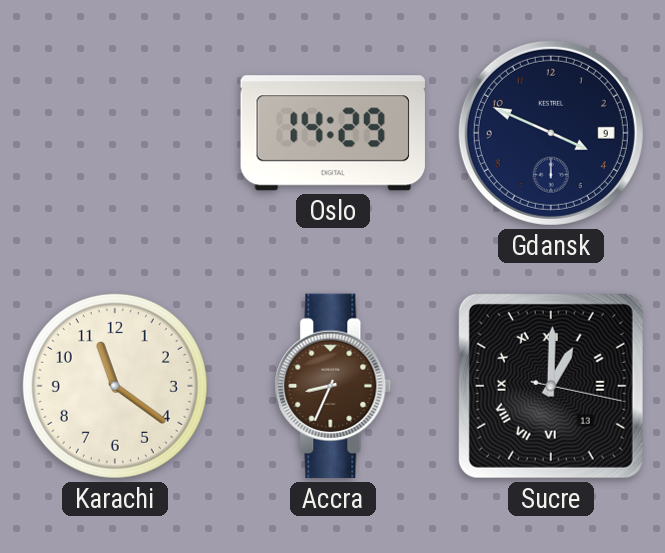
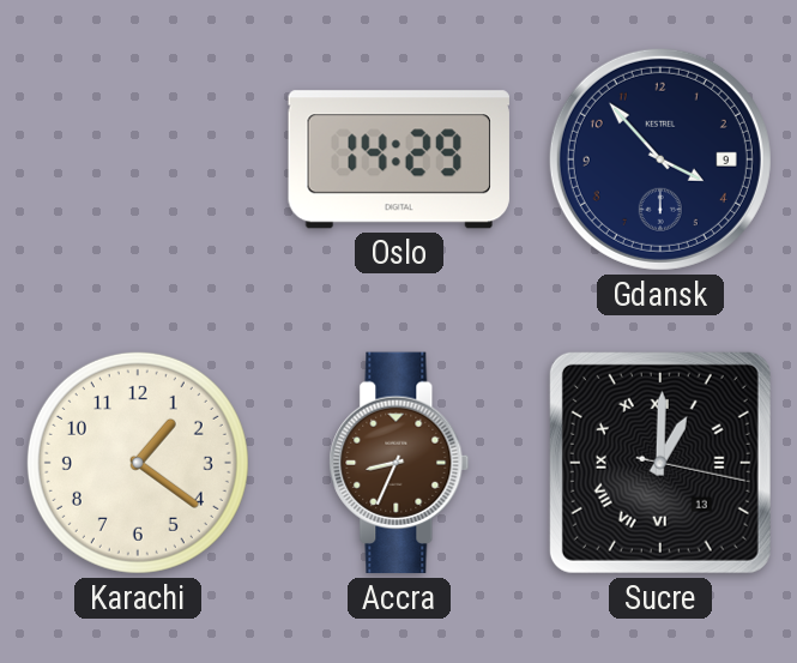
Gdansk: 3:49 -> 3:53 (660, 159)
Karachi: 11:21 -> 1:21 (138, 463)
